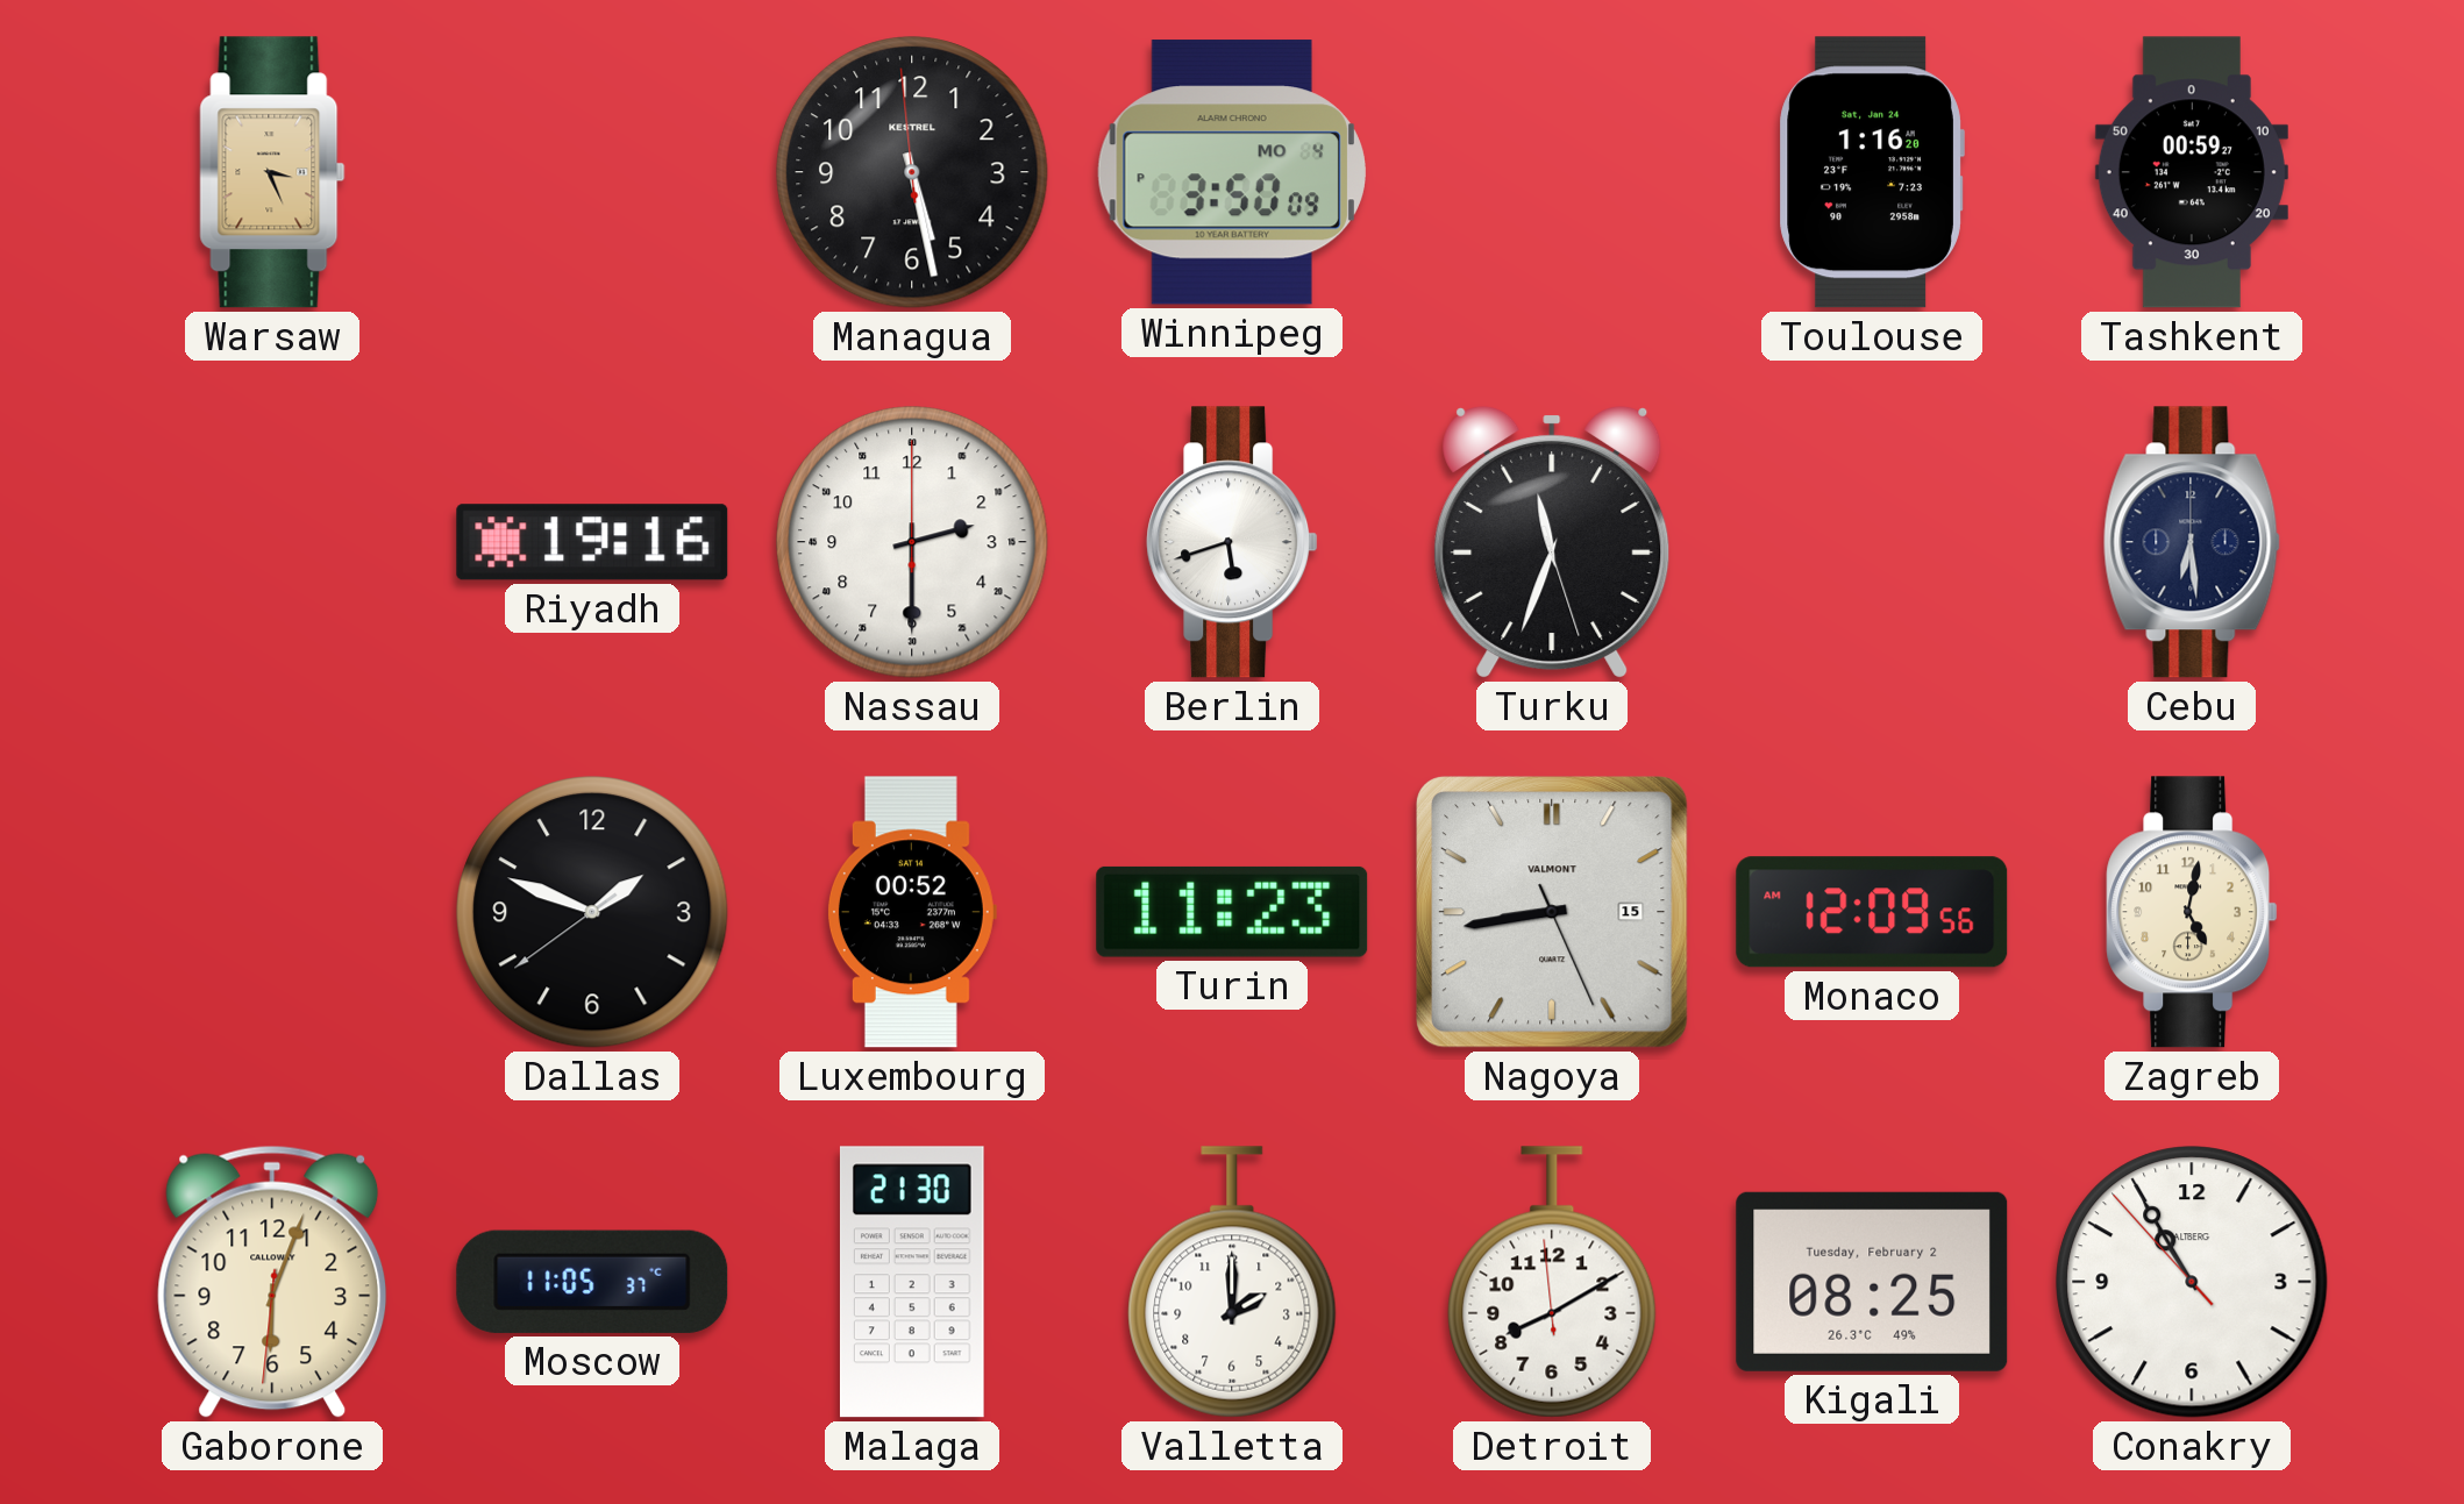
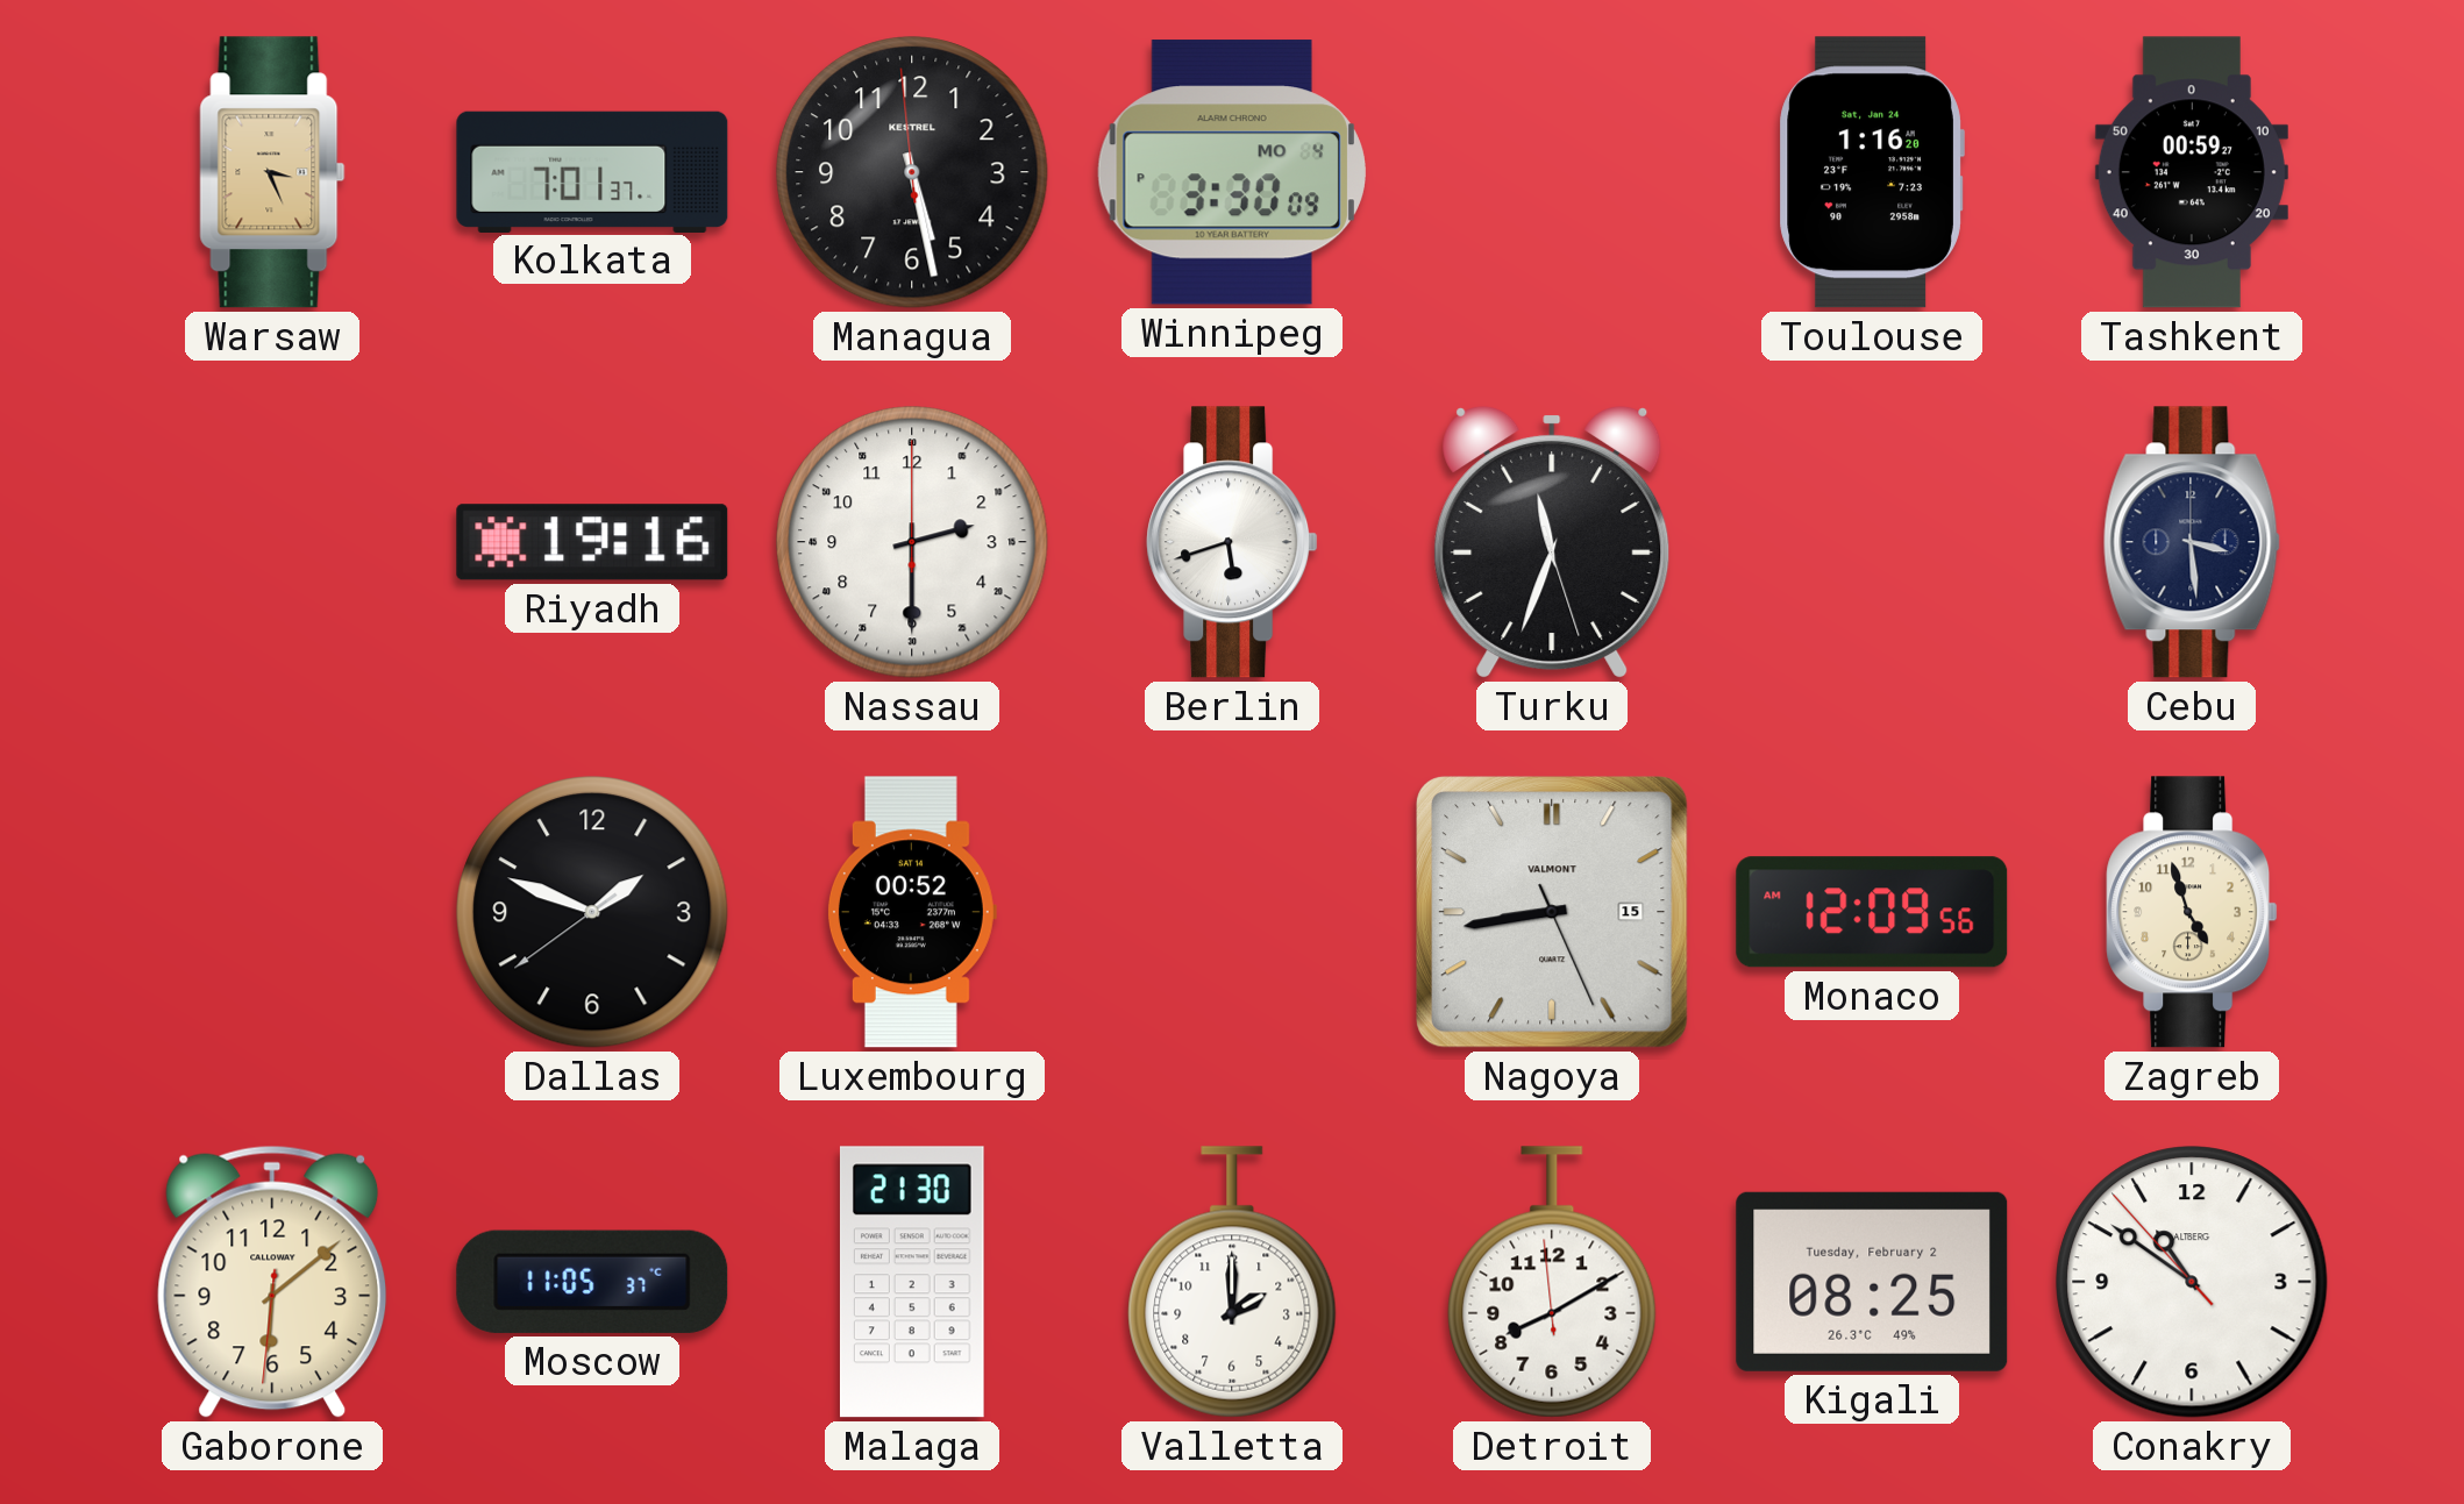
Kolkata: none -> 7:01 (592, 171)
Winnipeg: 3:50 -> 3:30 (1232, 172)
Cebu: 6:29 -> 3:29 (2192, 542)
Turin: 11:23 -> none (1232, 912)
Zagreb: 5:02 -> 4:57 (2192, 912)
Gaborone: 6:03 -> 6:08 (272, 1282)
Conakry: 10:54 -> 10:50 (2192, 1282)
